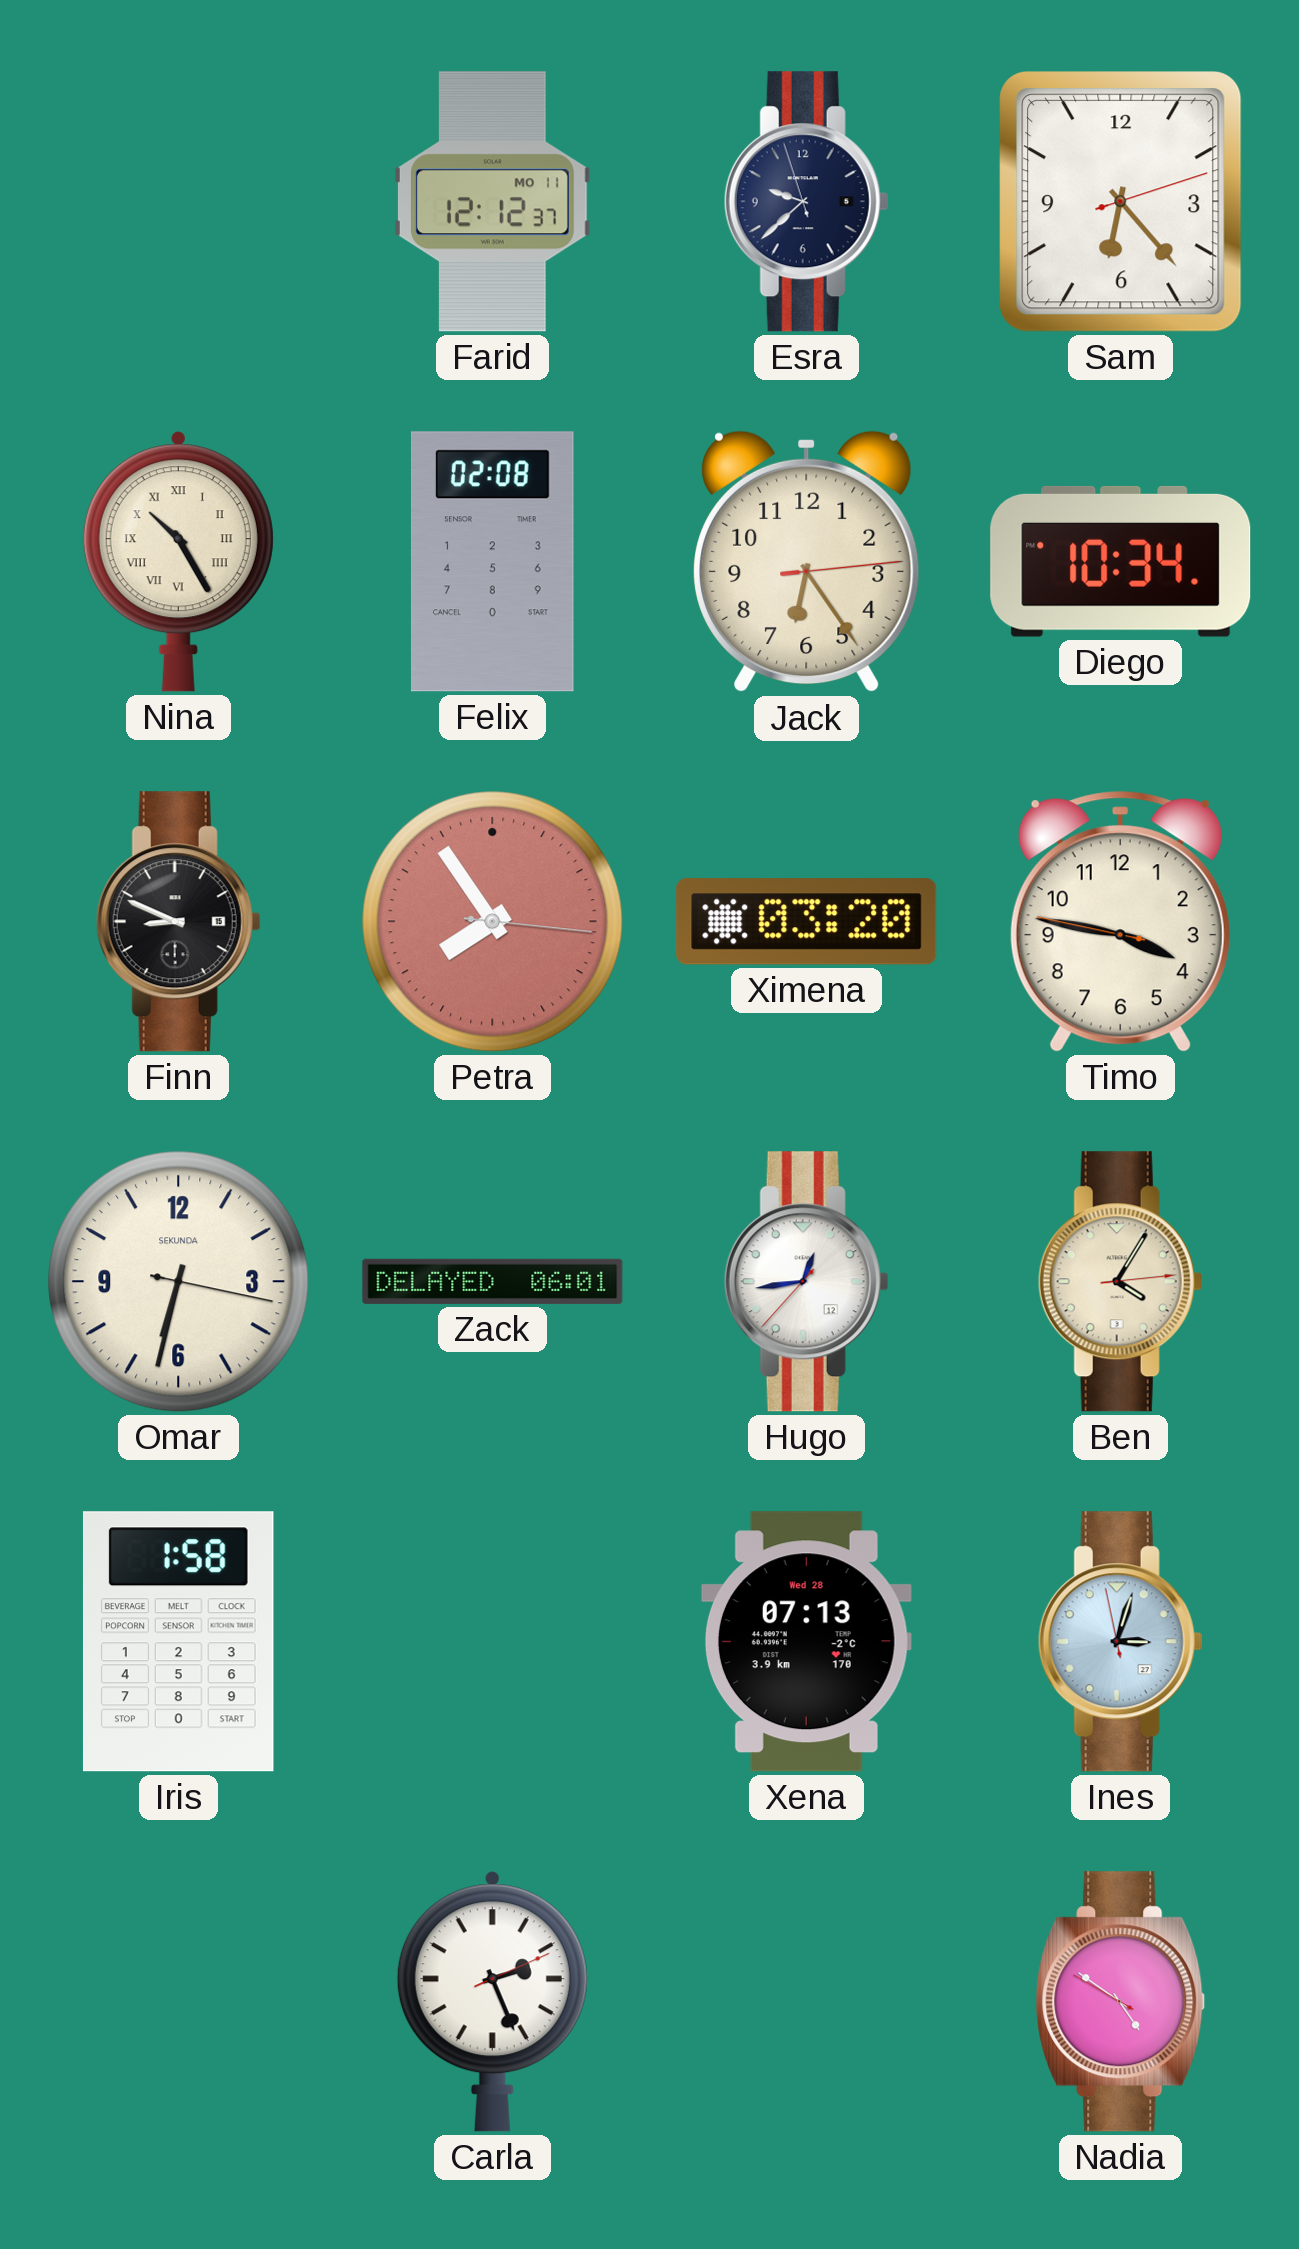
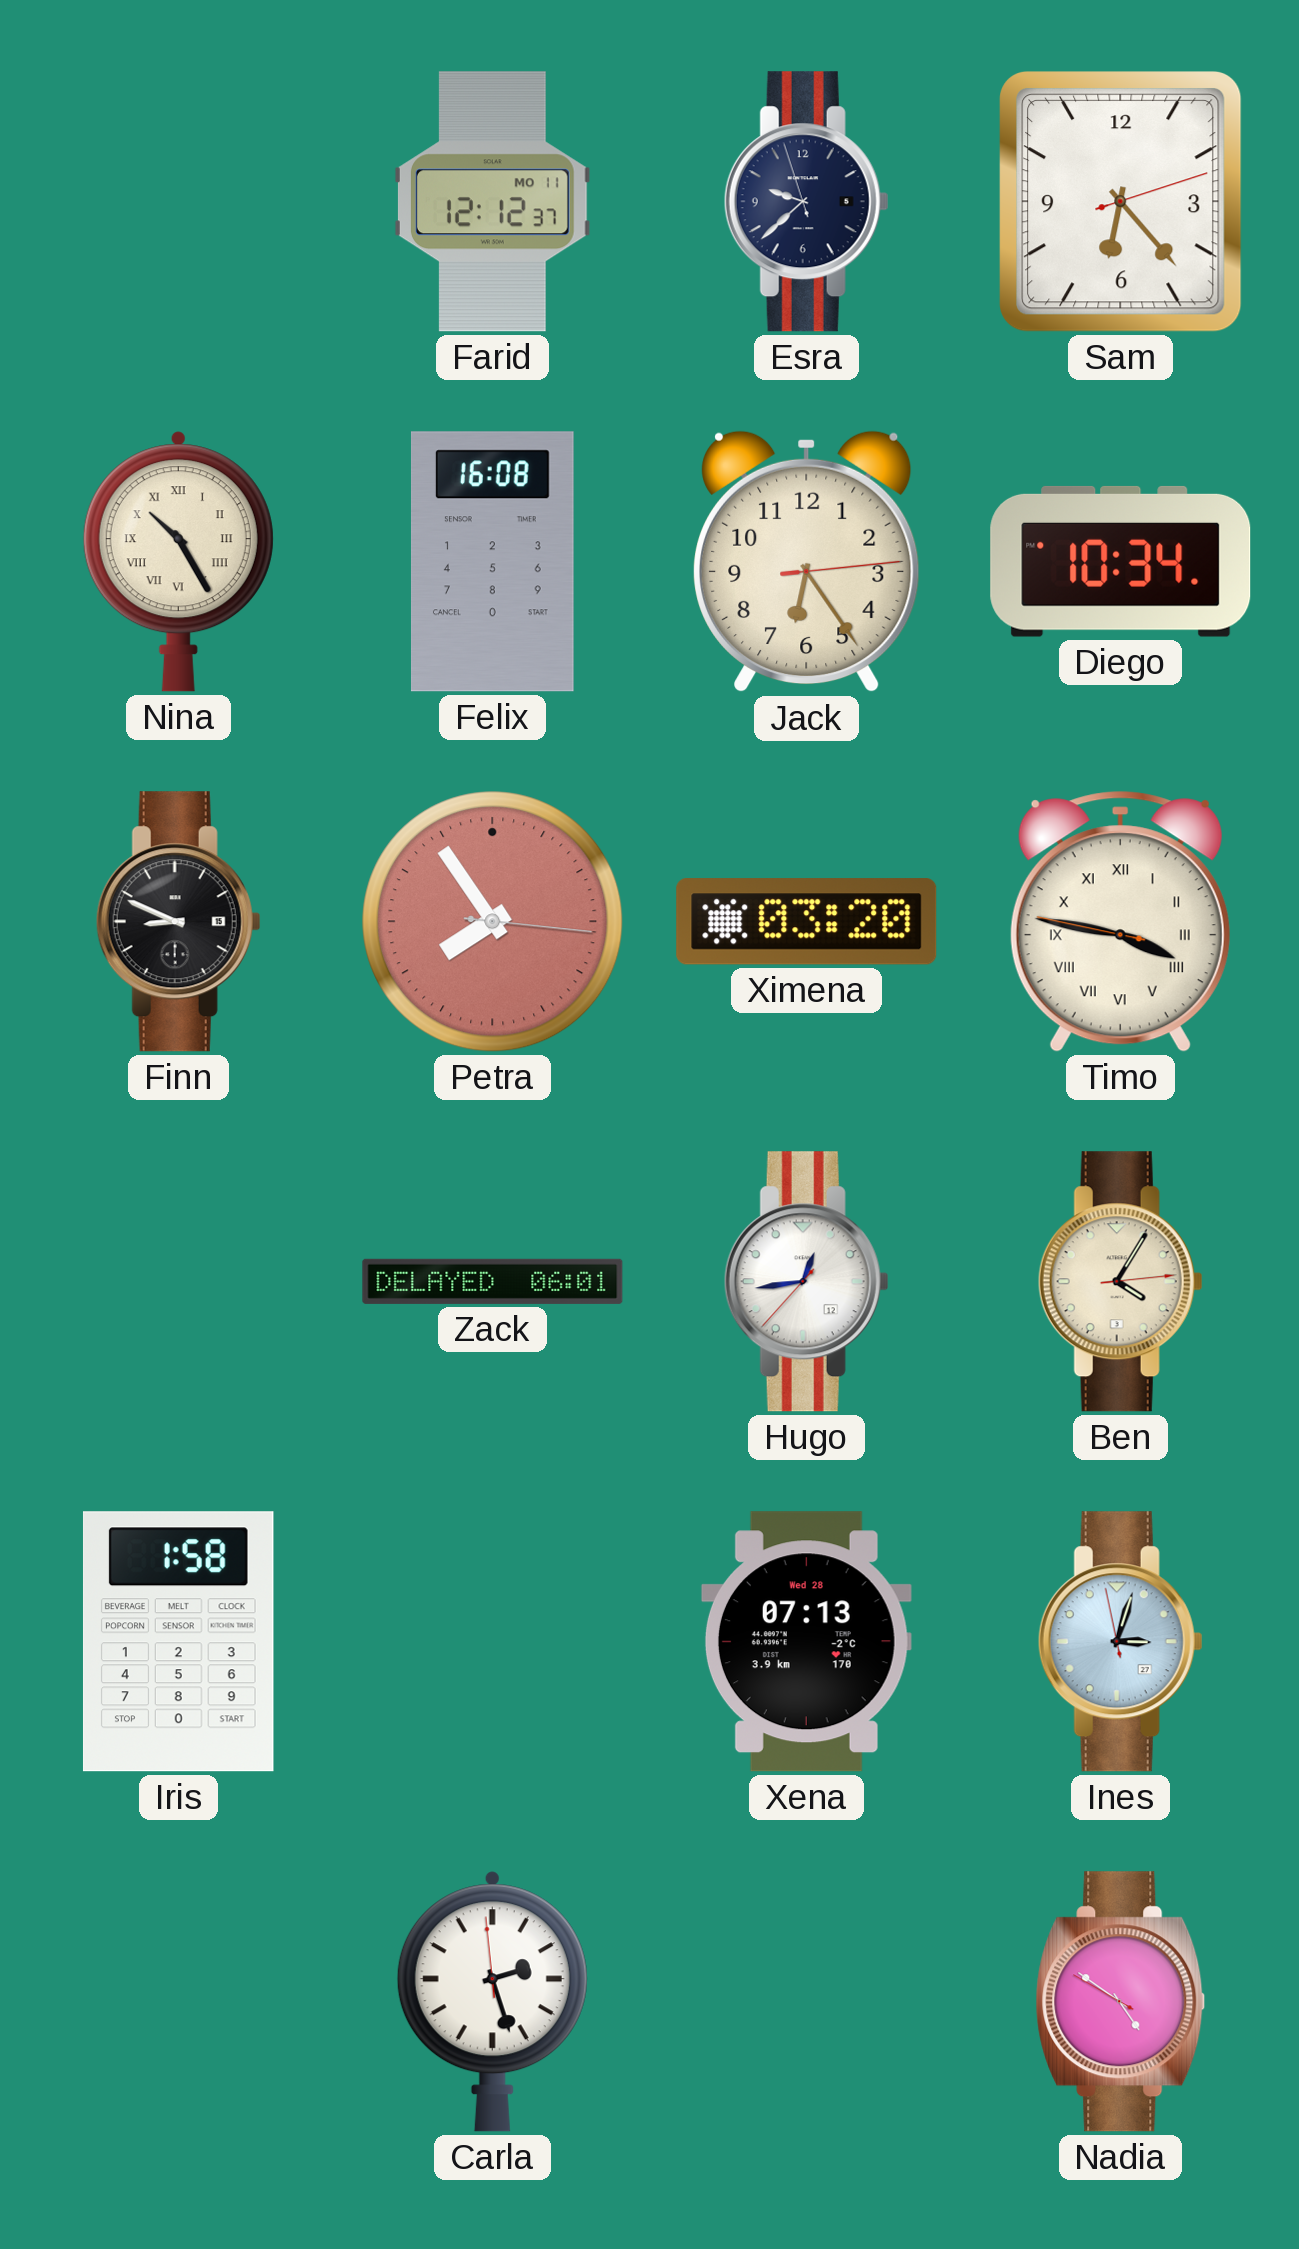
Felix: 02:08 -> 16:08 (492, 562)
Timo numerals: Arabic -> Roman (1120, 922)
Omar: 6:32 -> none (179, 1282)
Carla: 2:26:11 -> 2:26:59 (492, 2002)
